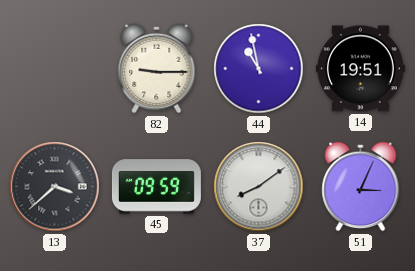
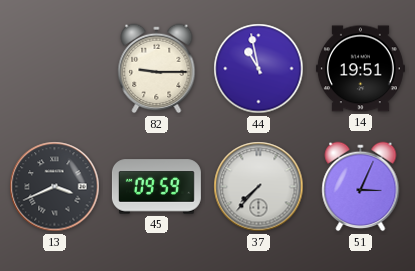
13: 3:38 -> 3:41 (55, 187)
37: 8:09 -> 7:37 (259, 187)
